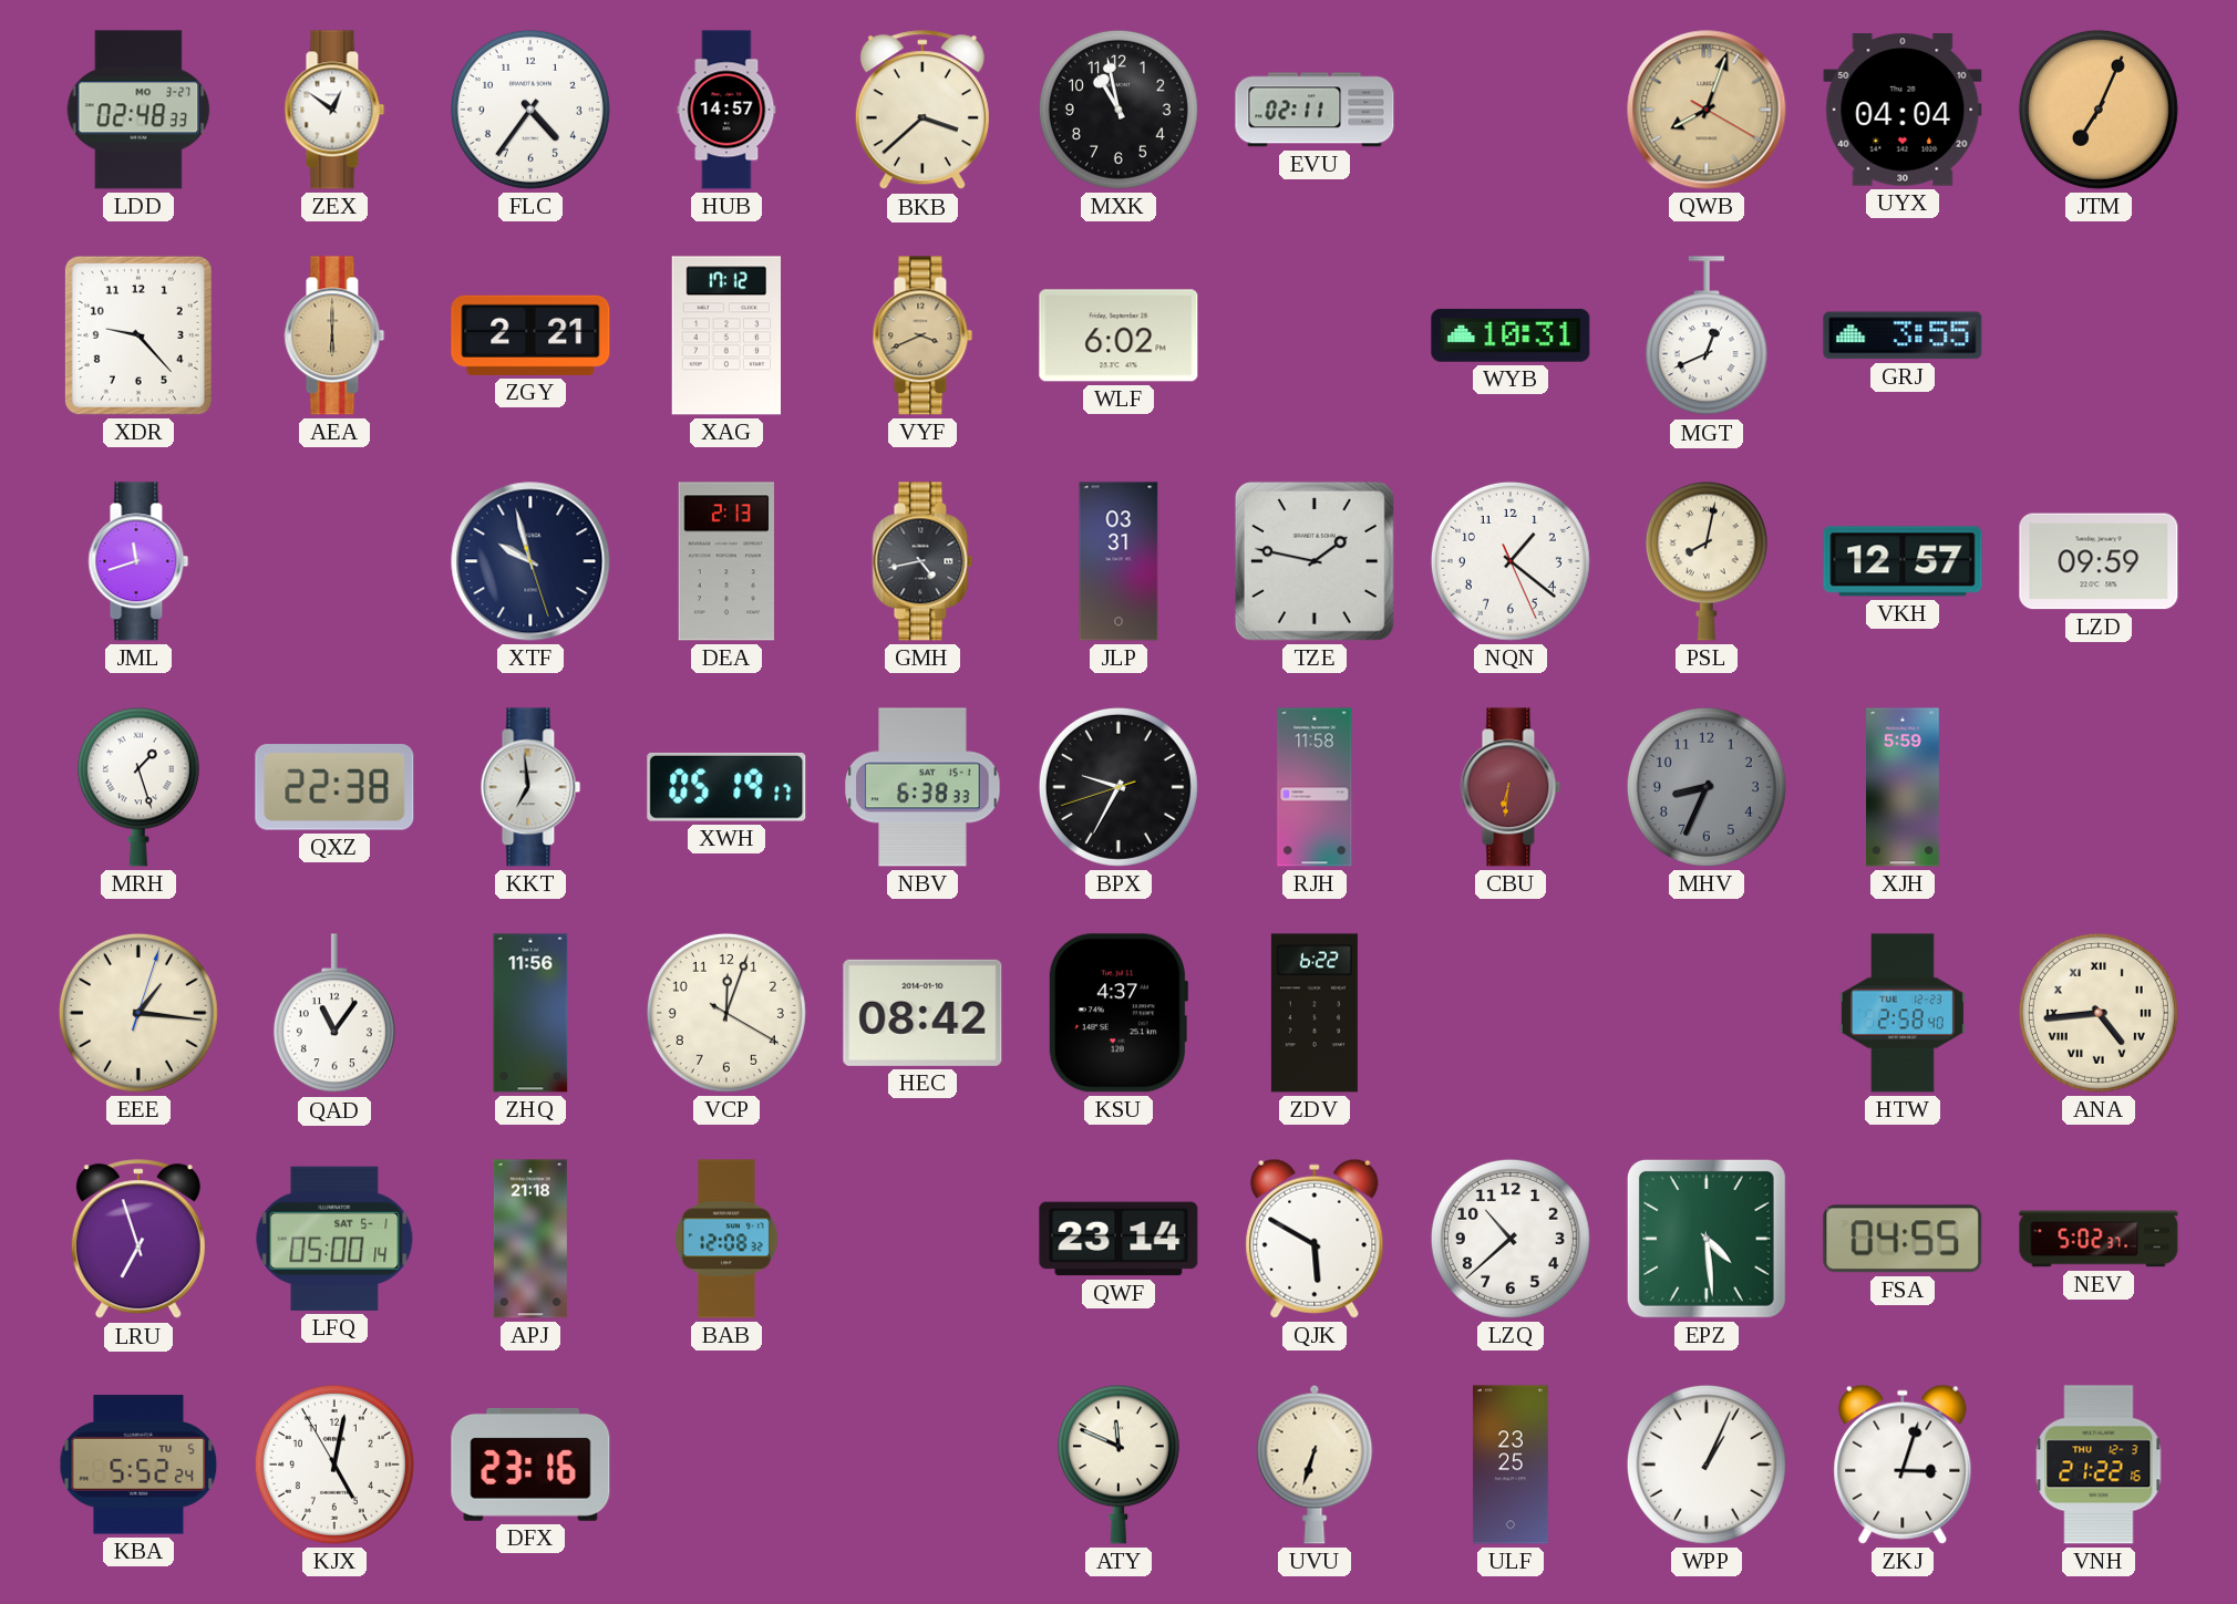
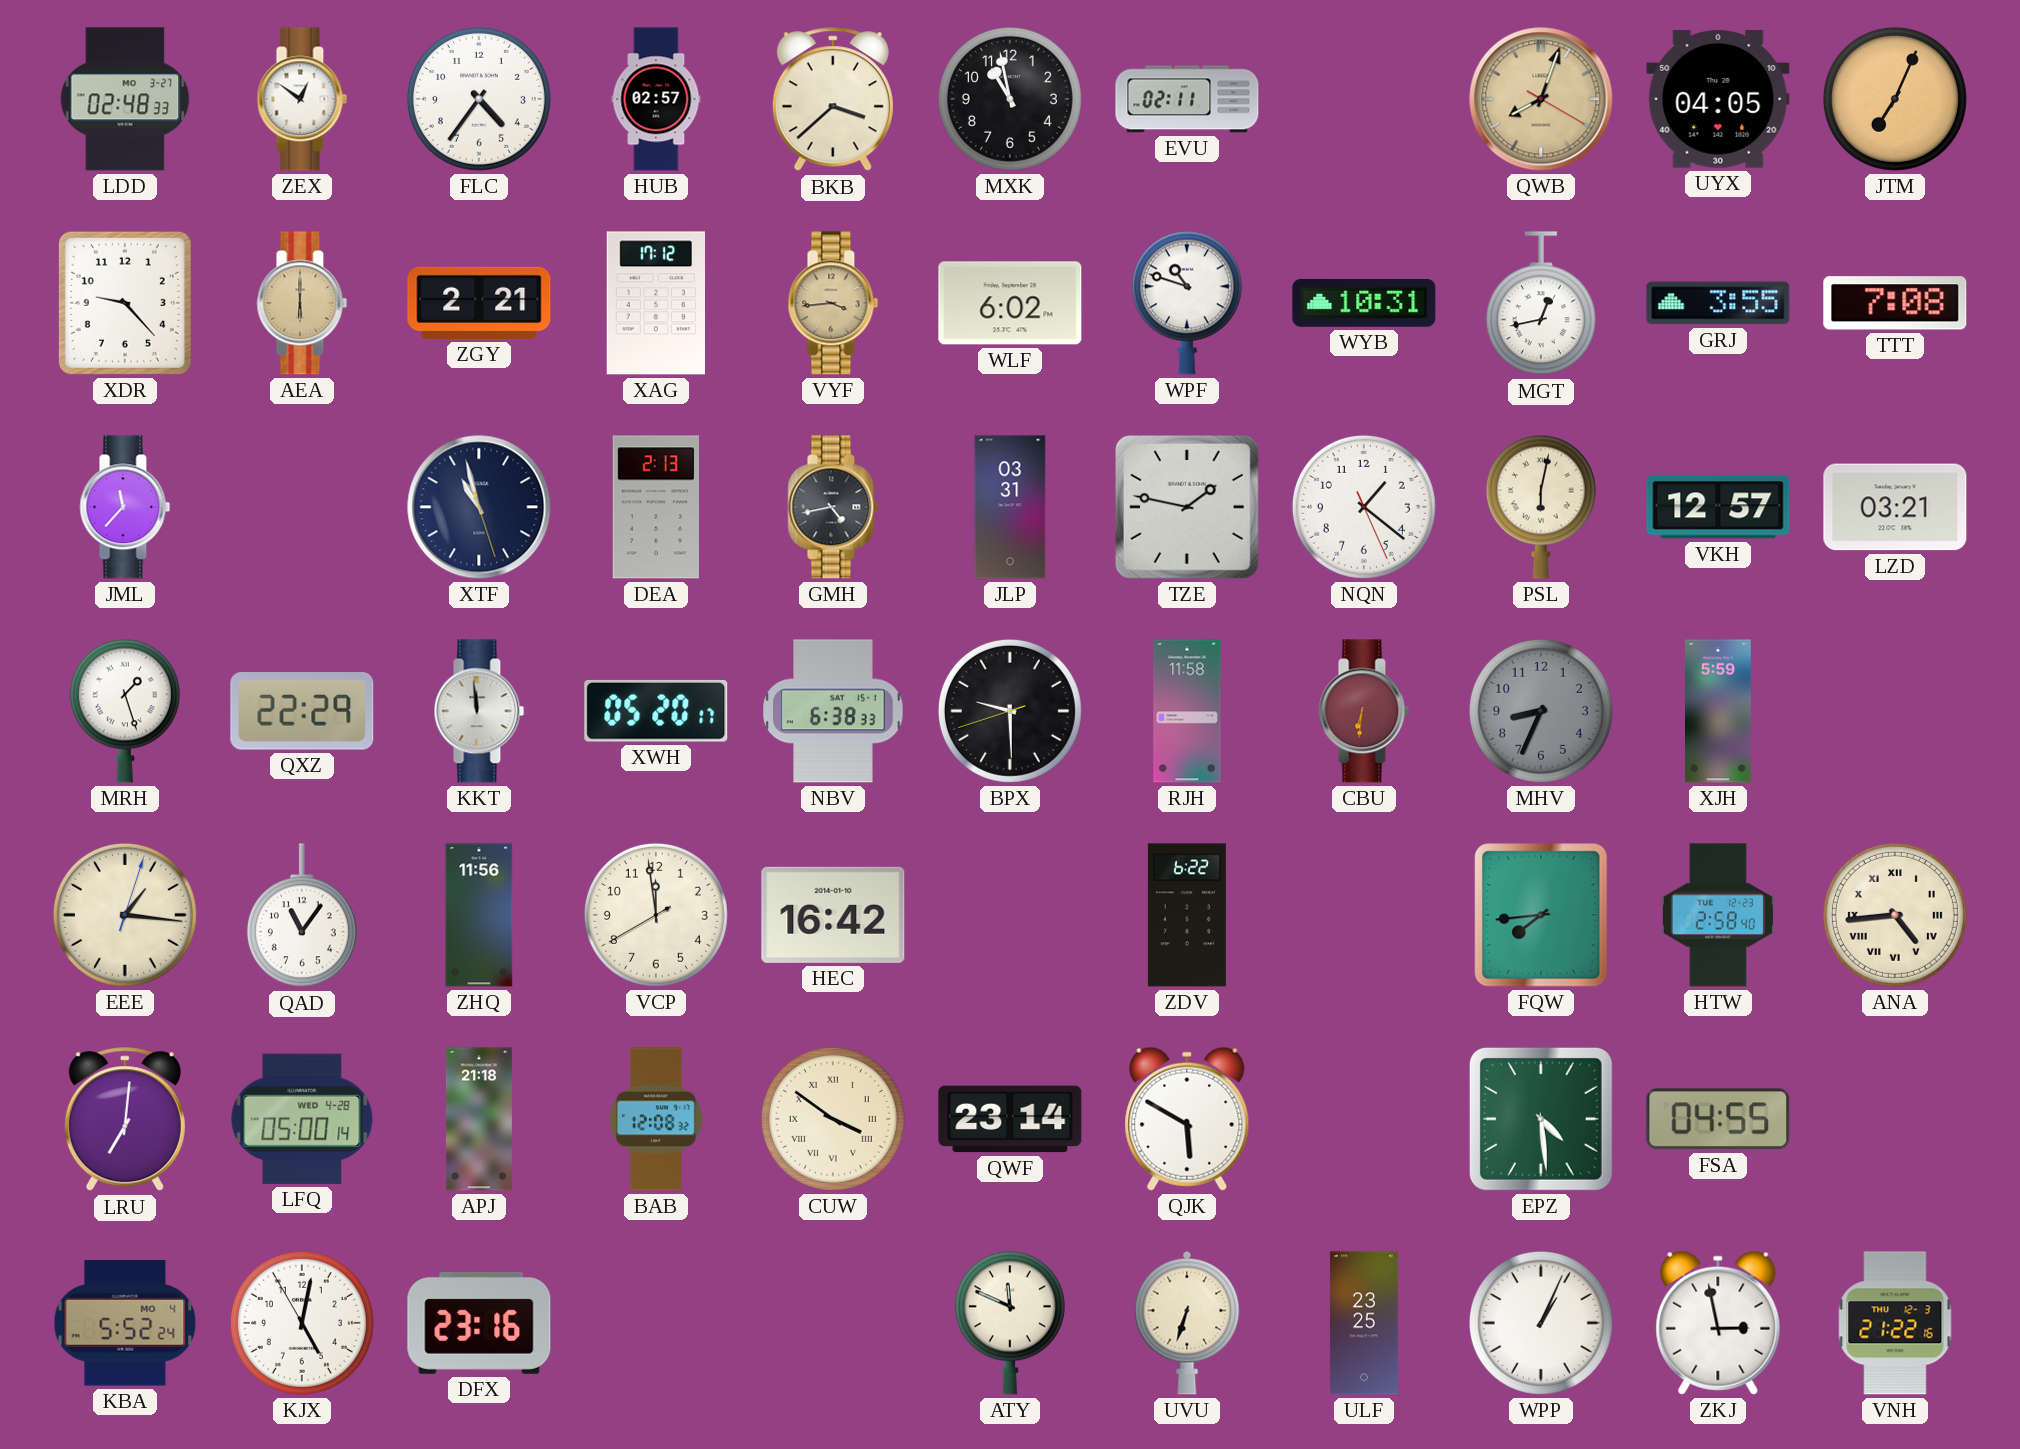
HUB: 14:57 -> 02:57 (656, 99)
UYX: 04:04 -> 04:05 (1718, 99)
VYF: 3:41 -> 3:44 (833, 303)
WPF: none -> 10:48 (1187, 303)
MGT: 12:41 -> 12:43 (1541, 304)
TTT: none -> 7:08 (1895, 303)
JML: 11:42 -> 11:37 (125, 507)
XTF: 9:57 -> 10:57 (479, 507)
PSL: 8:02 -> 6:02 (1541, 507)
LZD: 09:59 -> 03:21 (1895, 507)
QXZ: 22:38 -> 22:29 (302, 711)
KKT: 6:59 -> 11:59 (479, 711)
XWH: 05:19 -> 05:20 (656, 711)
BPX: 9:34 -> 9:29 (1010, 711)
VCP: 12:03 -> 11:58 (656, 915)
HEC: 08:42 -> 16:42 (833, 915)
KSU: 4:37 -> none (1117, 1013)
FQW: none -> 7:44 (1541, 915)
LRU: 6:57 -> 7:01 (125, 1120)
LFQ date: SAT 5-1 -> WED 4-28 (302, 1119)
CUW: none -> 3:51 (833, 1119)
LZQ: 10:38 -> none (1511, 1239)
NEV: 5:02 -> none (2099, 1239)
KBA date: TU 5 -> MO 4 (125, 1323)
ZKJ: 3:03 -> 2:58 (1718, 1323)
